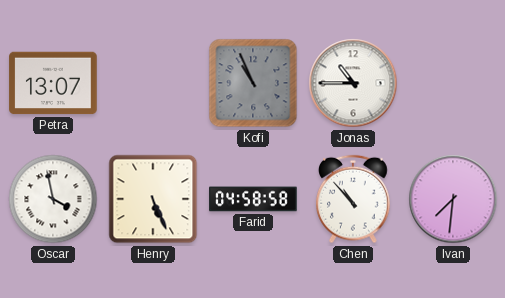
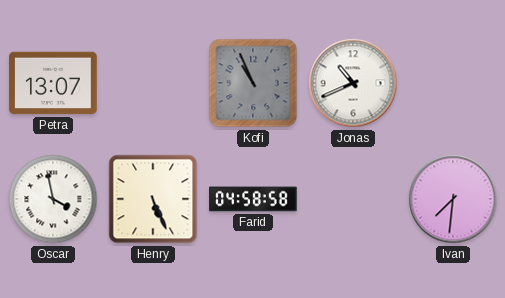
Jonas: 10:45 -> 10:41 (353, 83)
Chen: 10:53 -> none (354, 199)
